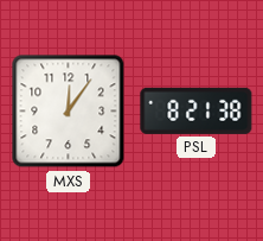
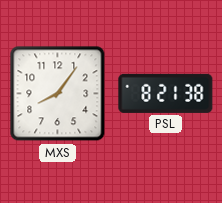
MXS: 12:06 -> 8:06 (58, 94)
